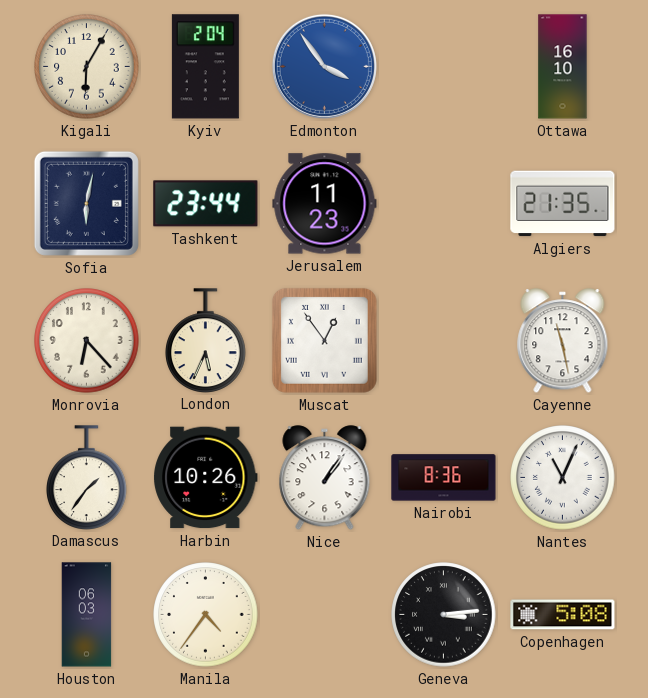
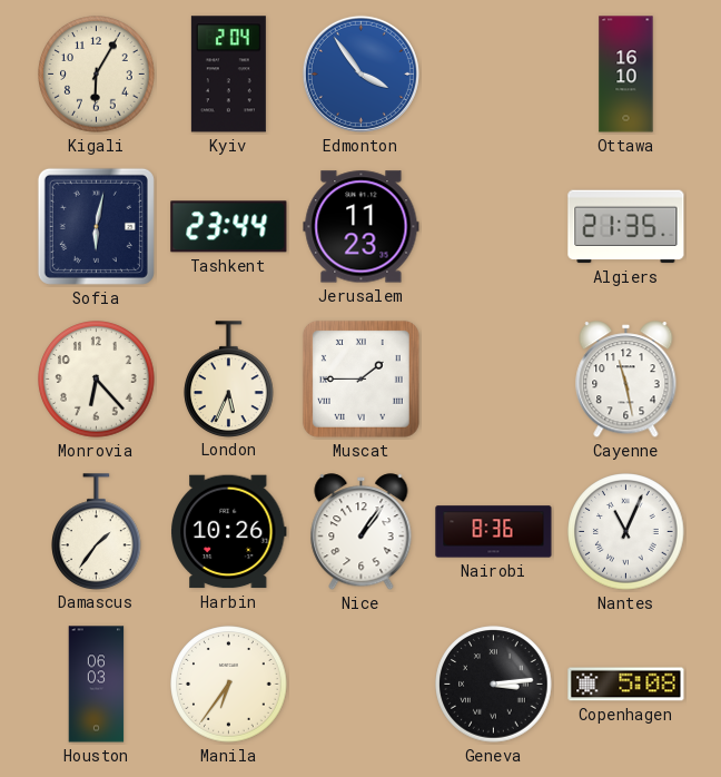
Muscat: 12:54 -> 1:45 (360, 378)
Manila: 4:36 -> 6:36 (229, 685)
